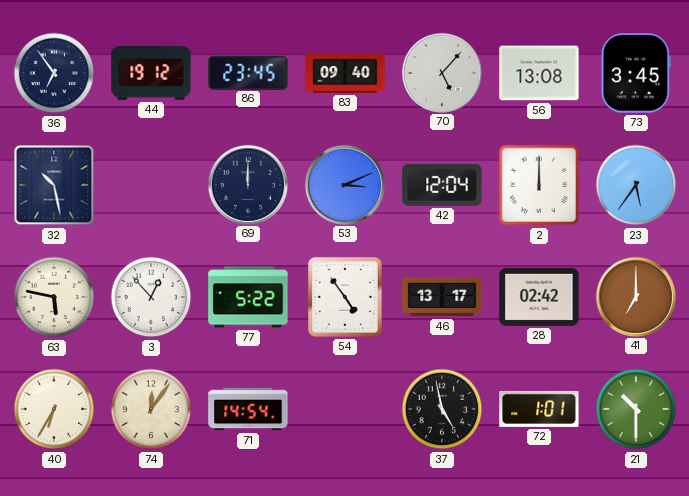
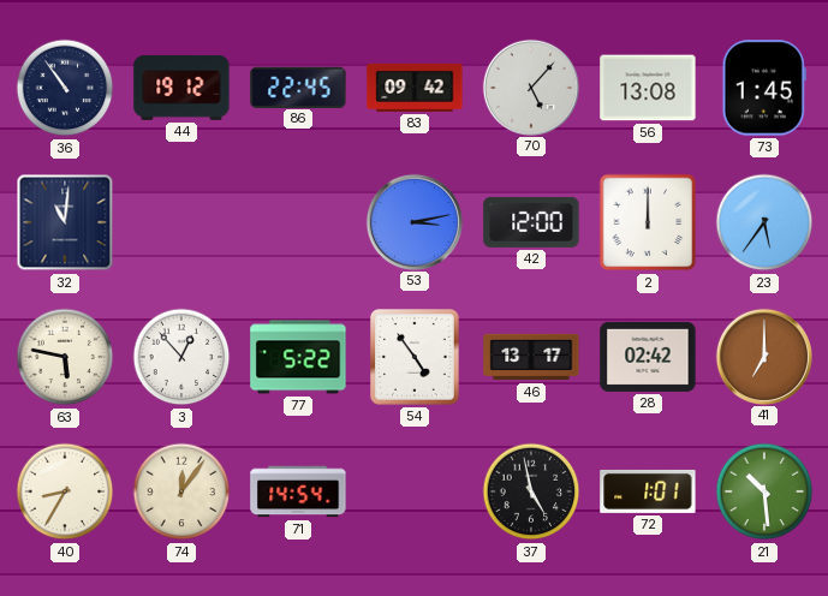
36: 6:54 -> 10:54 (65, 88)
86: 23:45 -> 22:45 (298, 87)
83: 09:40 -> 09:42 (415, 88)
73: 3:45 -> 1:45 (764, 88)
32: 10:28 -> 11:01 (65, 222)
69: 12:00 -> none (247, 184)
53: 3:11 -> 3:13 (413, 221)
42: 12:04 -> 12:00 (531, 222)
40: 6:35 -> 8:35 (65, 491)
21: 10:30 -> 10:29 (764, 491)
